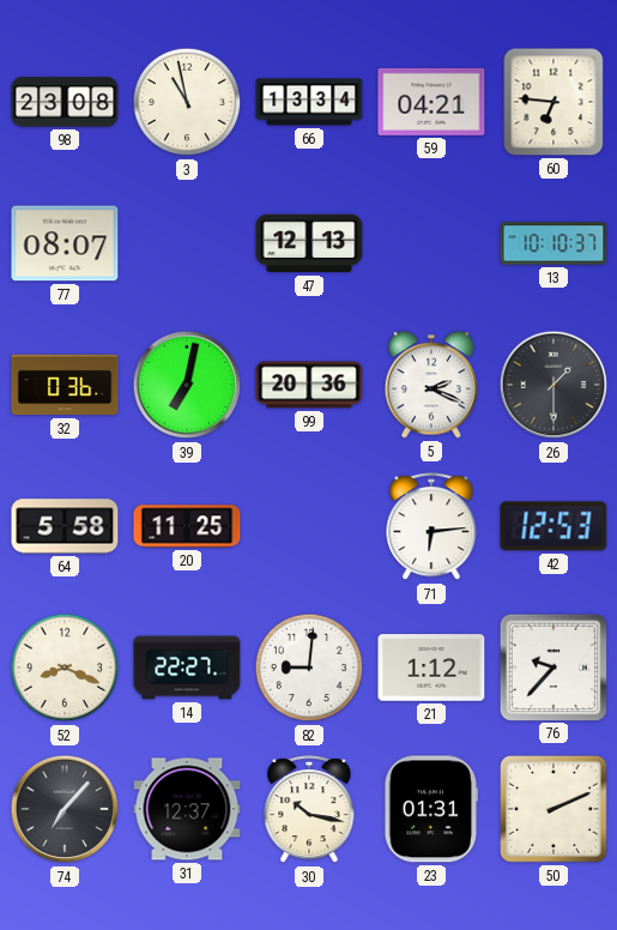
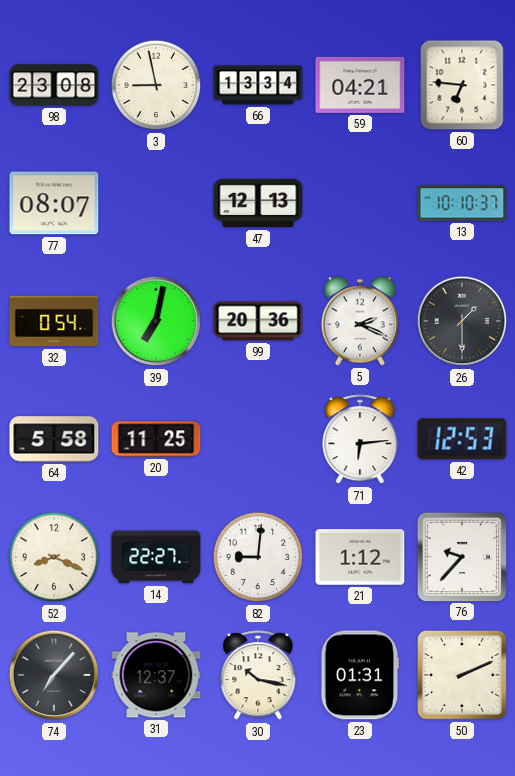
3: 10:58 -> 8:58 (156, 85)
32: 0:36 -> 0:54 (54, 321)
